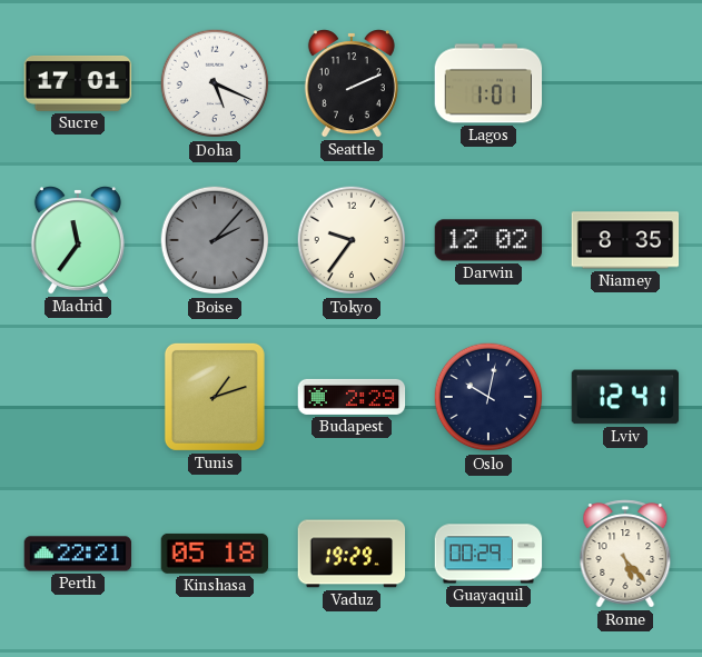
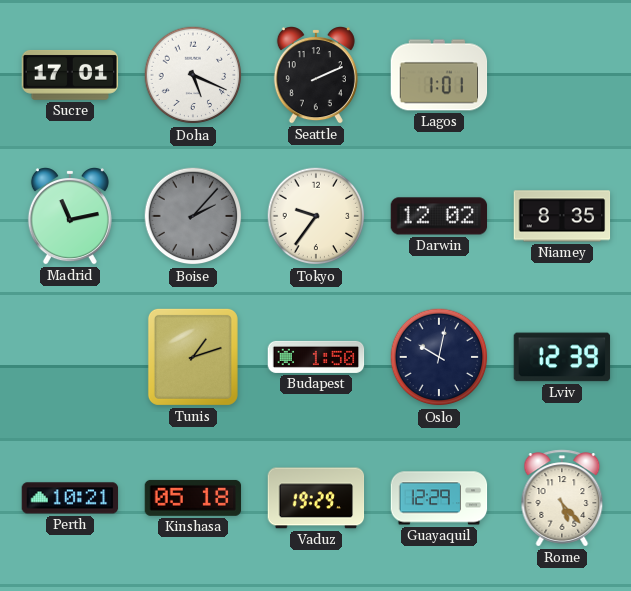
Madrid: 11:36 -> 11:13 (70, 216)
Budapest: 2:29 -> 1:50 (316, 357)
Lviv: 12:41 -> 12:39 (562, 357)
Perth: 22:21 -> 10:21 (70, 498)
Guayaquil: 00:29 -> 12:29 (439, 498)
